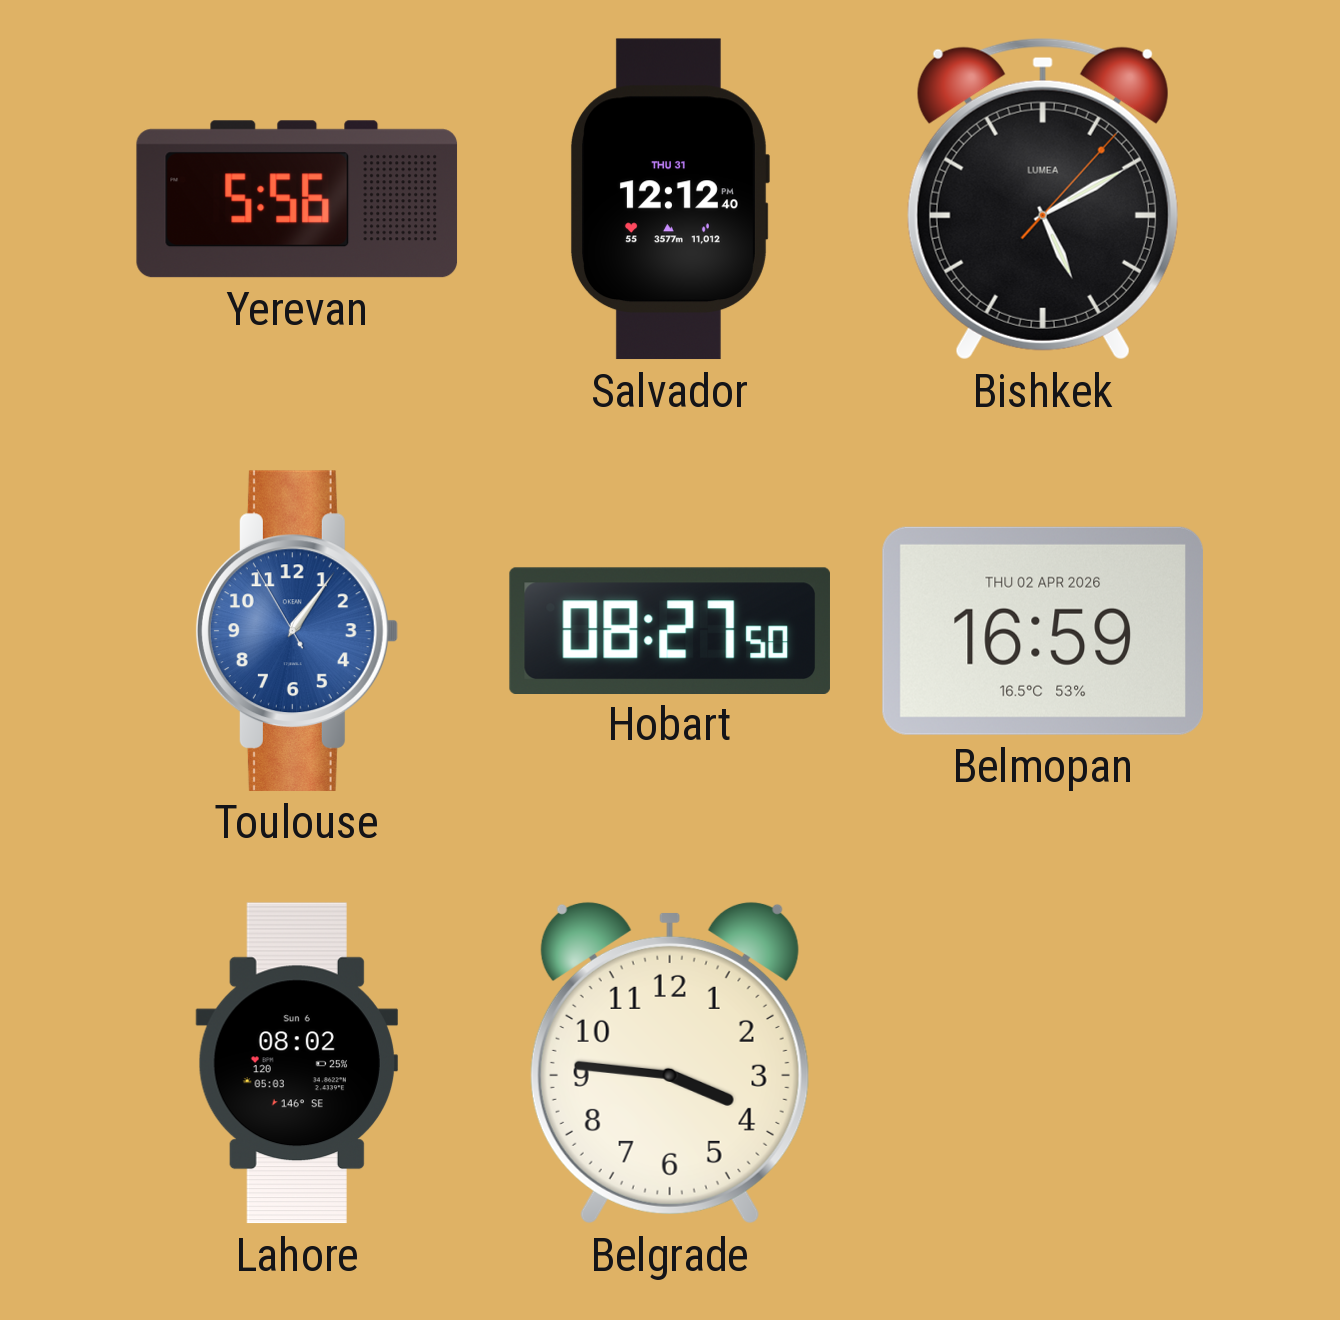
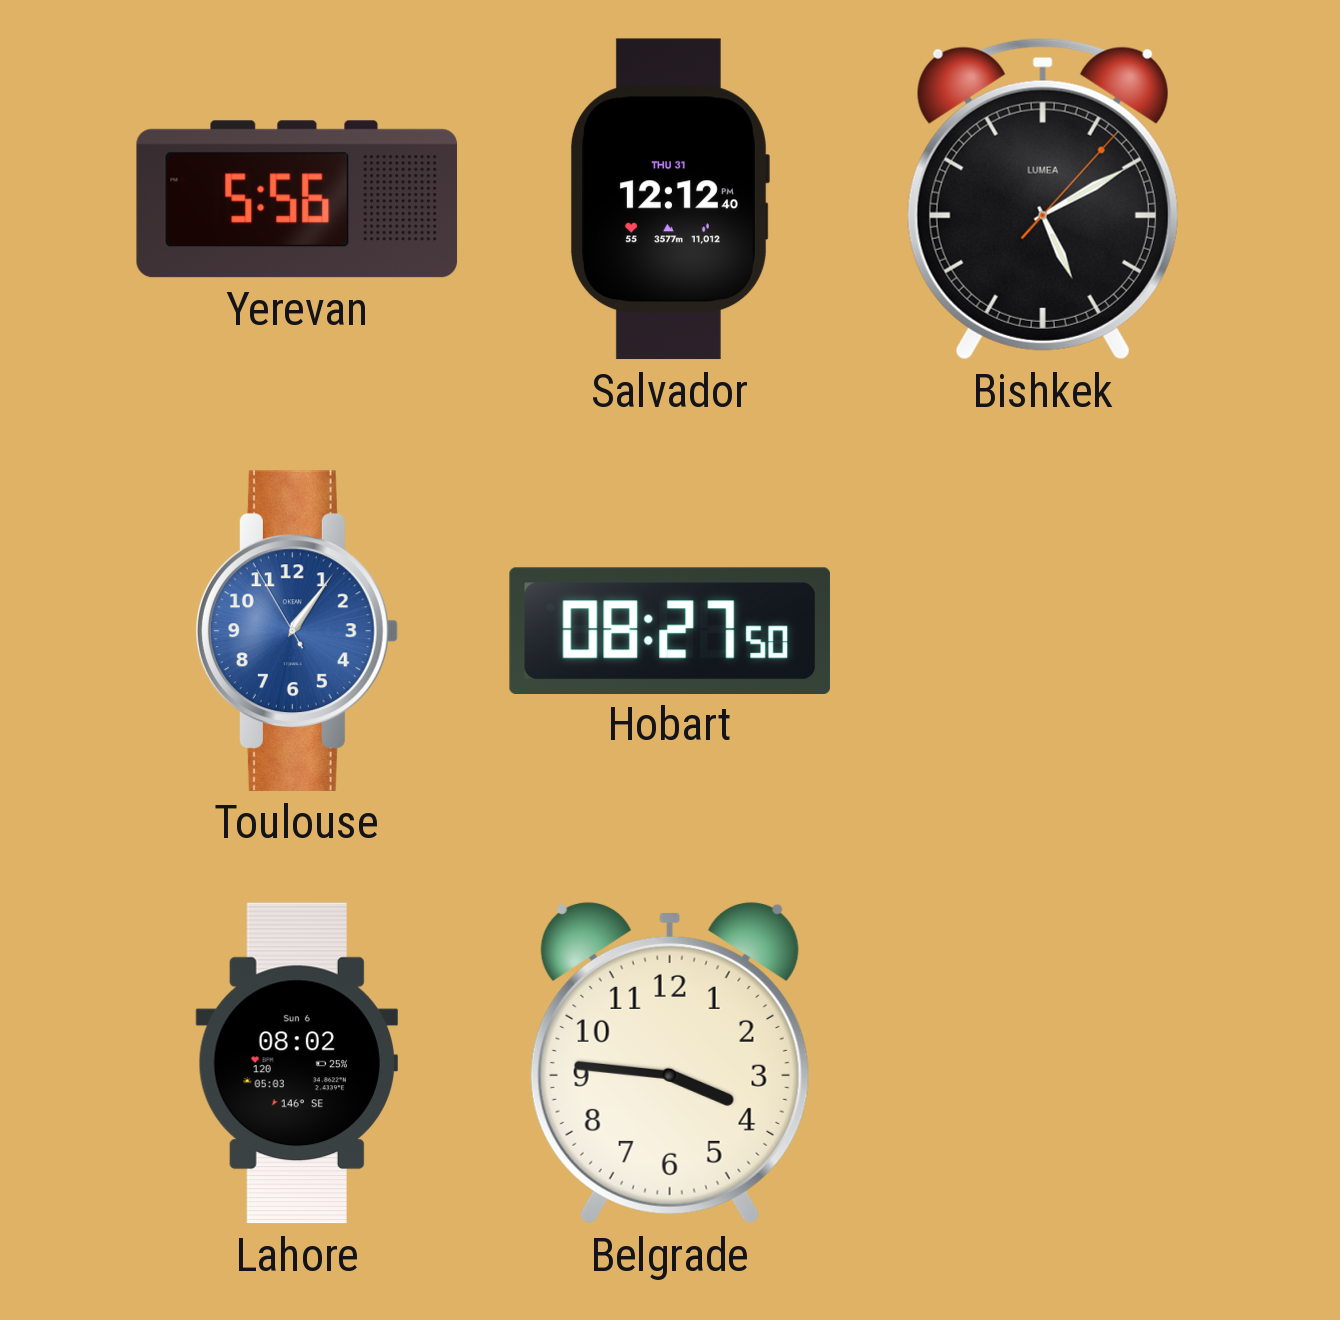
Belmopan: 16:59 -> none (1043, 631)
